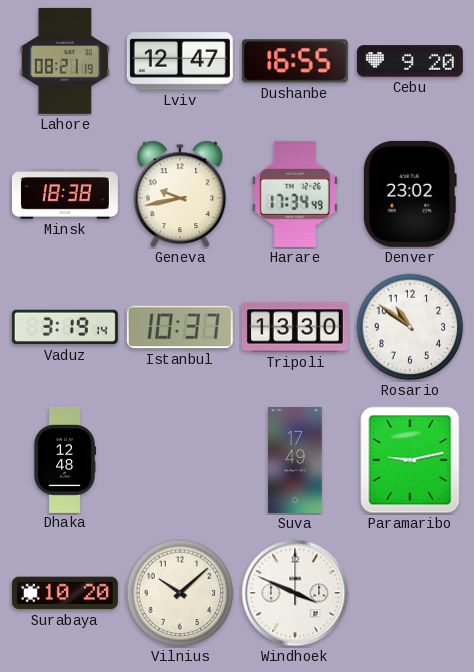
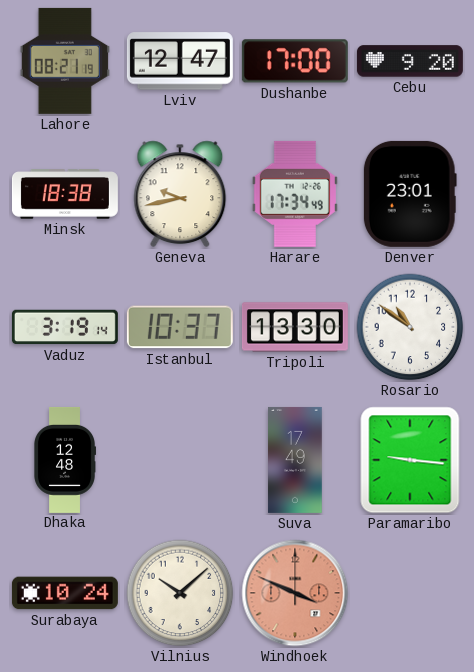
Dushanbe: 16:55 -> 17:00 (295, 61)
Denver: 23:02 -> 23:01 (410, 194)
Paramaribo: 9:13 -> 9:16 (410, 460)
Surabaya: 10:20 -> 10:24 (65, 593)
Windhoek dial: white -> salmon (295, 593)
